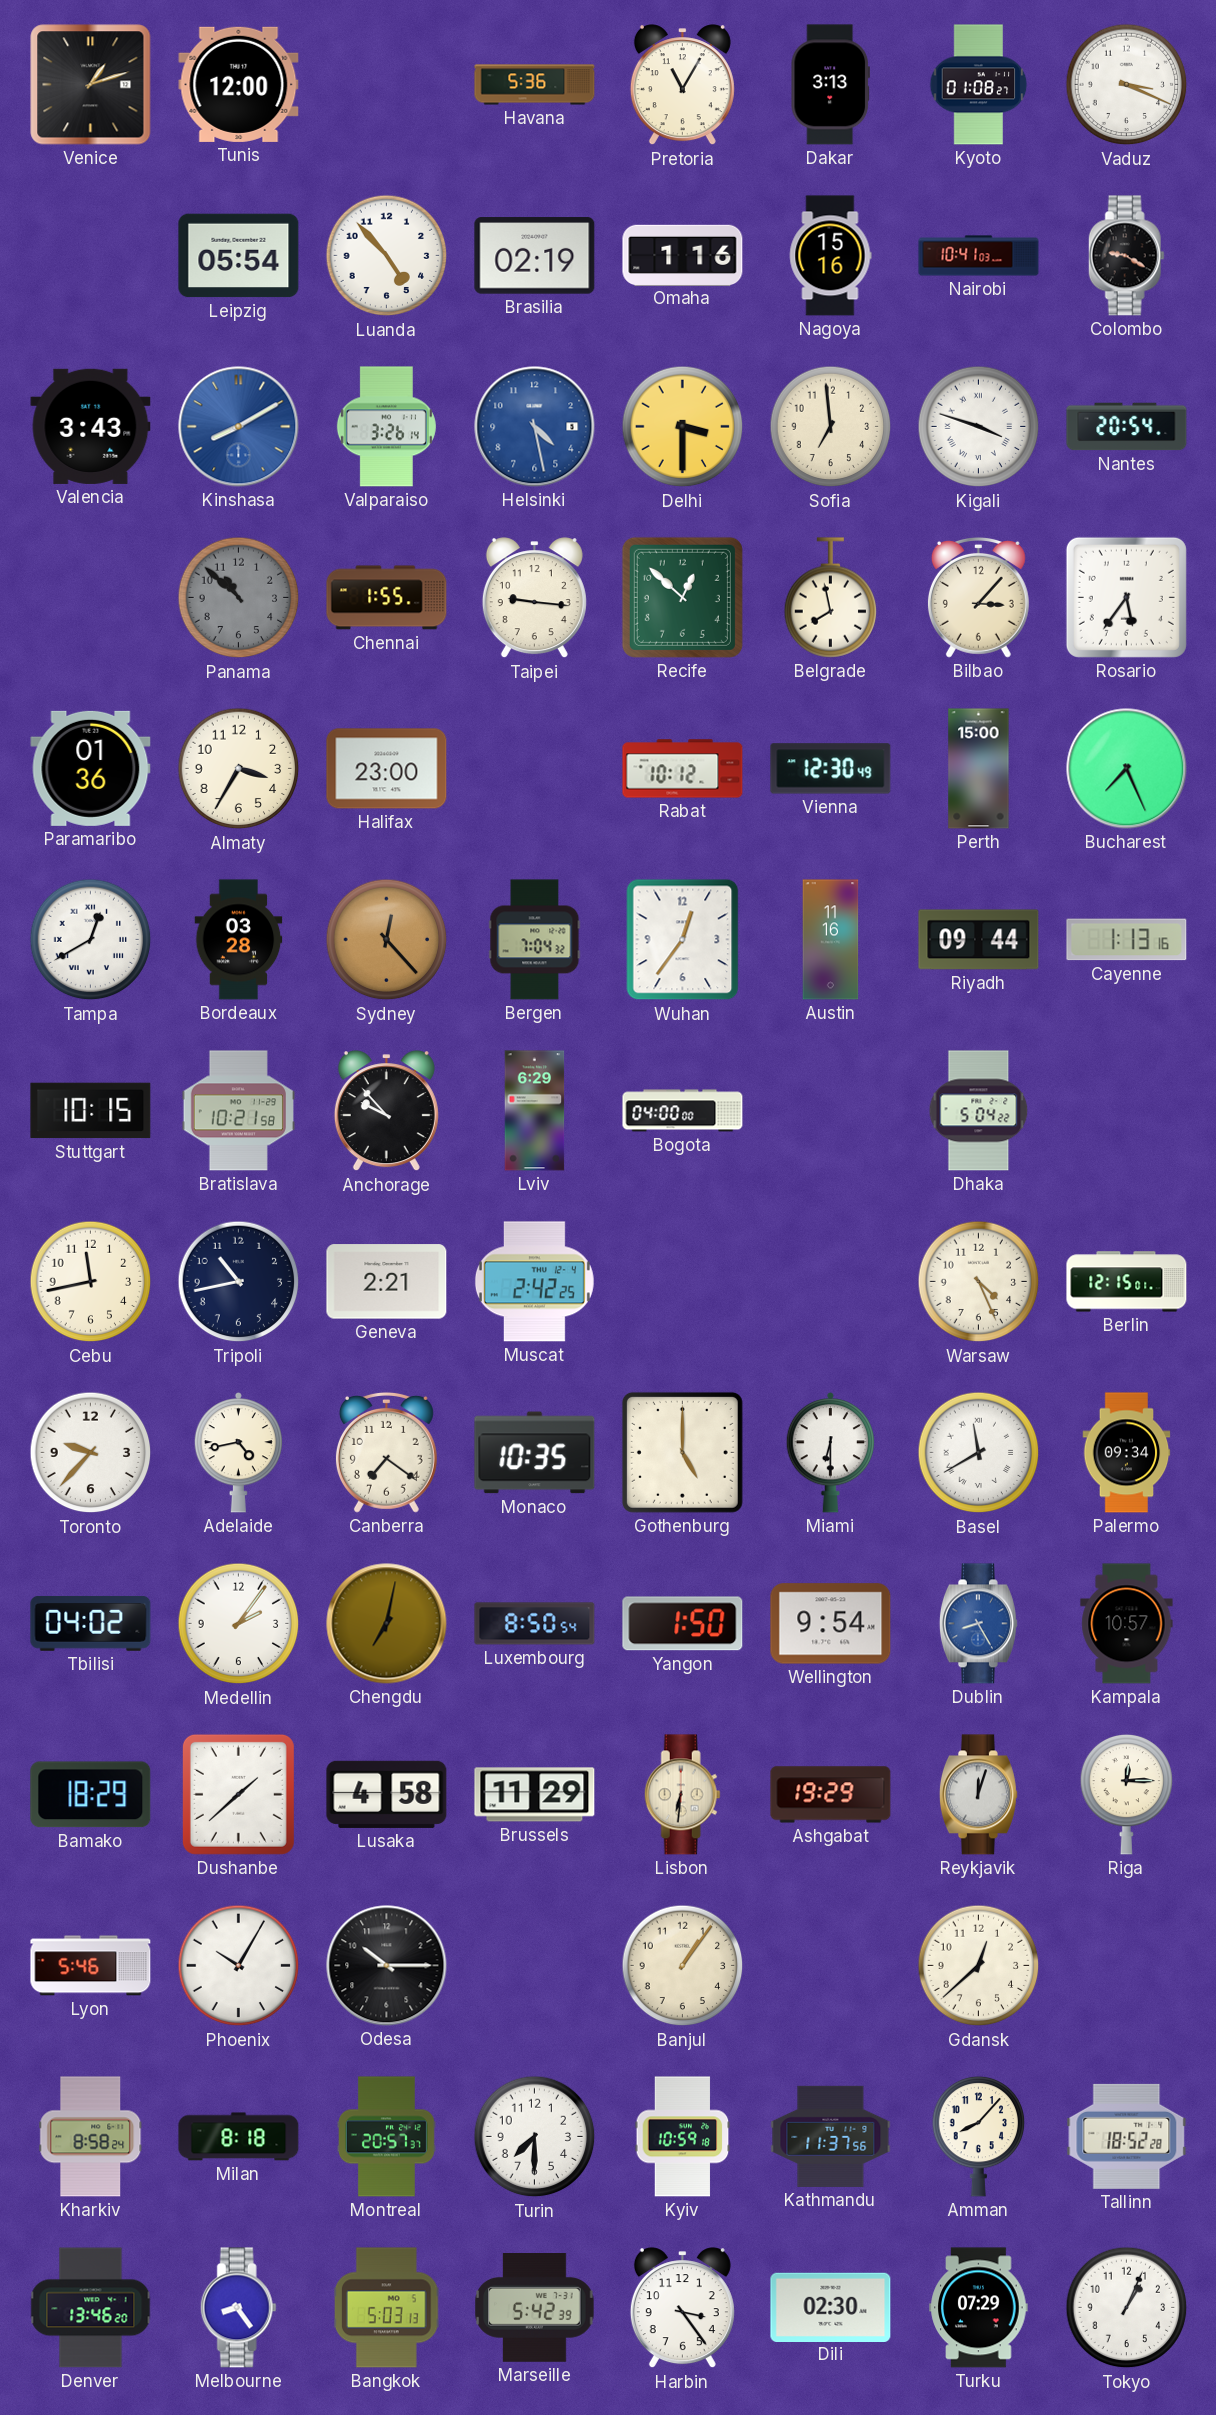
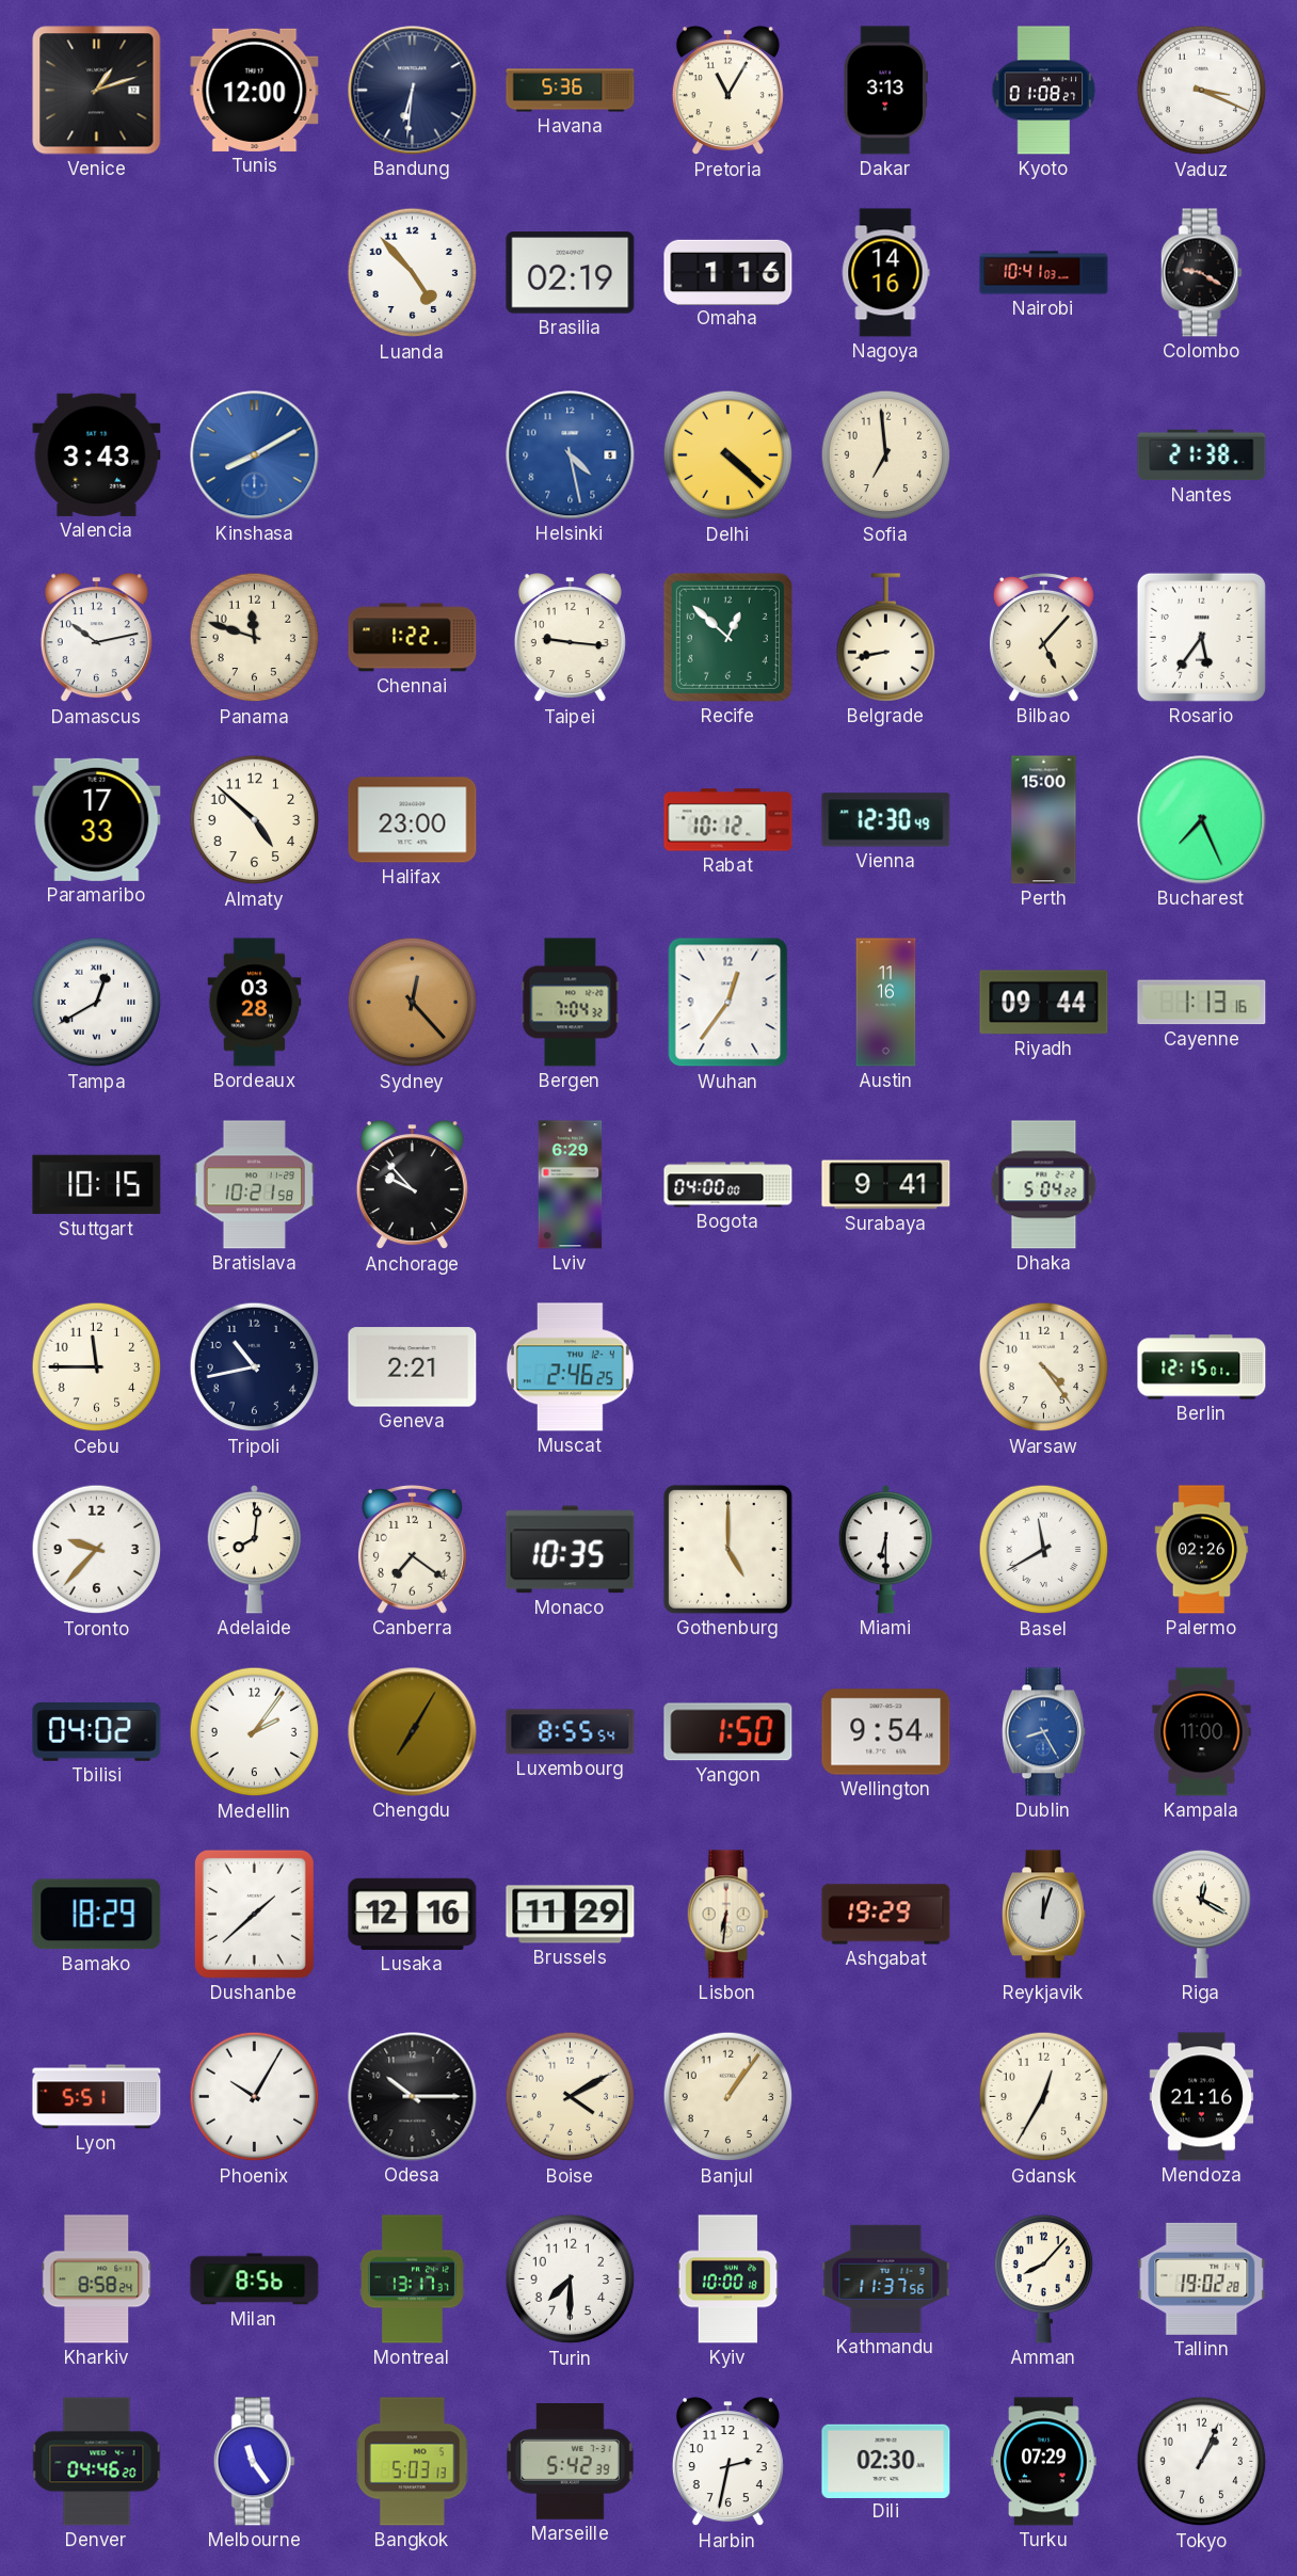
Bandung: none -> 6:31 (413, 91)
Leipzig: 05:54 -> none (239, 256)
Nagoya: 15:16 -> 14:16 (885, 273)
Valparaiso: 3:26 -> none (386, 427)
Delhi: 3:30 -> 4:22 (728, 455)
Kigali: 3:48 -> none (979, 427)
Nantes: 20:54 -> 21:38 (1202, 455)
Damascus: none -> 10:13 (96, 638)
Panama: 10:52 -> 11:48 (255, 638)
Panama dial: grey -> cream (255, 638)
Chennai: 1:55 -> 1:22 (413, 638)
Belgrade: 7:58 -> 8:43 (886, 638)
Bilbao: 3:07 -> 5:07 (1043, 637)
Paramaribo: 01:36 -> 17:33 (97, 819)
Almaty: 3:35 -> 4:52 (255, 820)
Surabaya: none -> 9:41 (886, 1185)
Cebu: 11:43 -> 11:45 (97, 1367)
Muscat: 2:42 -> 2:46 (570, 1367)
Warsaw: 4:26 -> 4:24 (1044, 1367)
Adelaide: 4:43 -> 8:01 (254, 1550)
Palermo: 09:34 -> 02:26 (1202, 1550)
Chengdu: 7:02 -> 7:05 (413, 1732)
Luxembourg: 8:50 -> 8:55 (571, 1732)
Kampala: 10:57 -> 11:00 (1202, 1732)
Lusaka: 4:58 -> 12:16 (413, 1914)
Riga: 12:15 -> 12:20 (1202, 1914)
Lyon: 5:46 -> 5:51 (97, 2097)
Boise: none -> 4:10 (571, 2097)
Gdansk: 12:38 -> 12:35 (1044, 2097)
Mendoza: none -> 21:16 (1202, 2097)
Milan: 8:18 -> 8:56 (255, 2279)
Montreal: 20:57 -> 13:17 (412, 2279)
Kyiv: 10:59 -> 10:00 (728, 2279)
Tallinn: 18:52 -> 19:02 (1202, 2278)
Denver: 13:46 -> 04:46 (97, 2462)
Melbourne: 8:24 -> 11:24 (254, 2462)
Harbin: 3:24 -> 2:32 (727, 2462)
